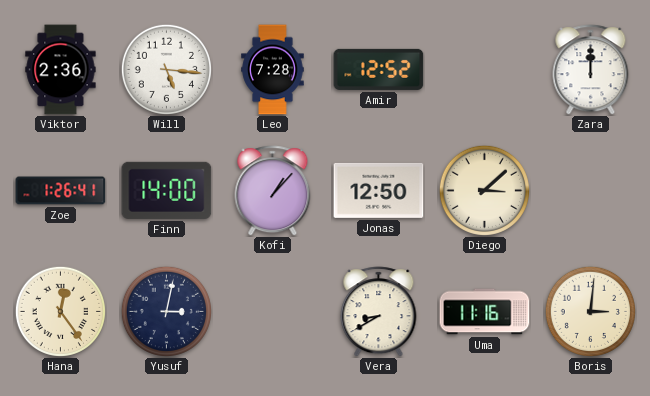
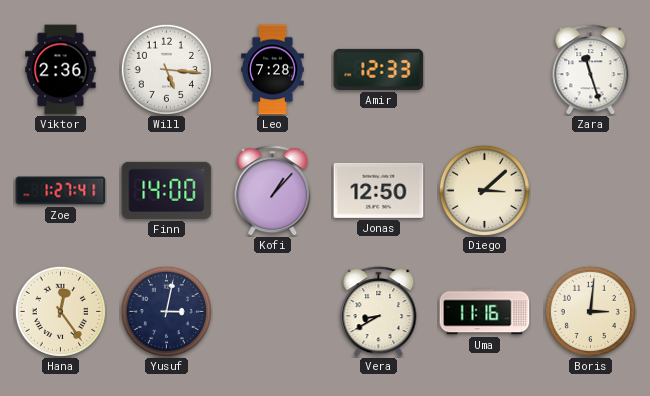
Amir: 12:52 -> 12:33 (379, 69)
Zara: 12:00 -> 11:27 (591, 70)
Zoe: 1:26 -> 1:27 (61, 191)
